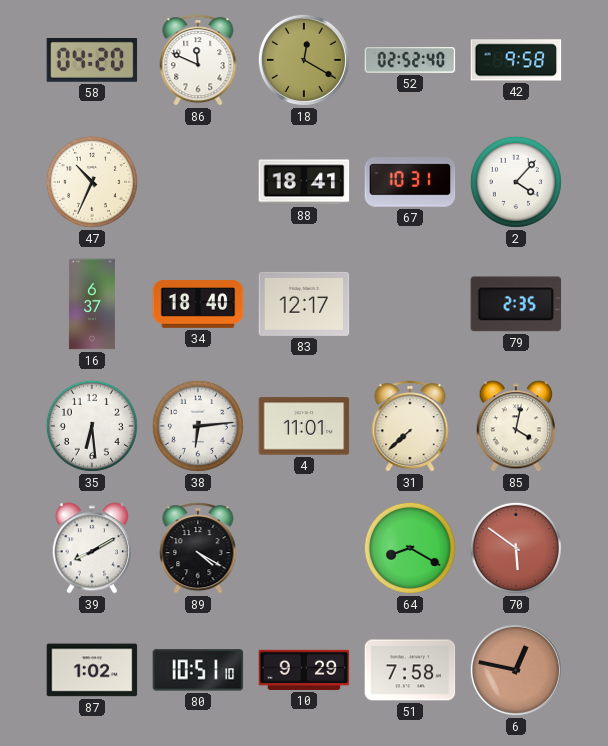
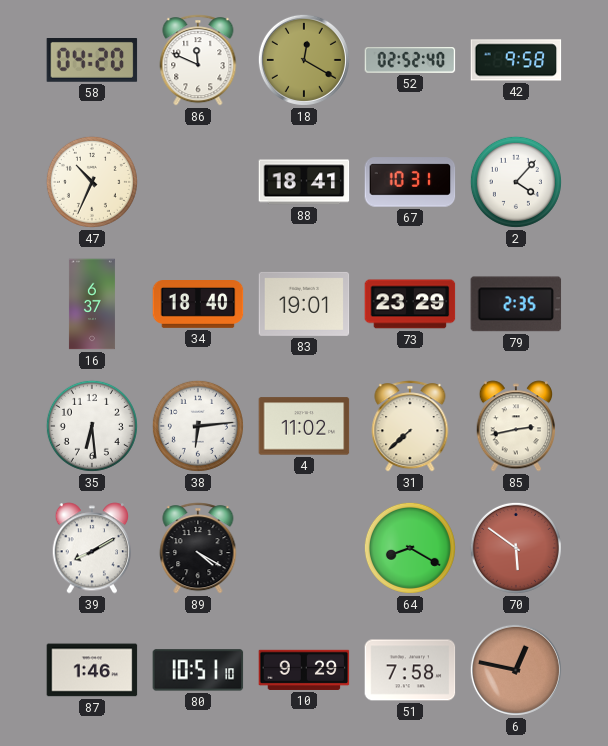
83: 12:17 -> 19:01 (304, 304)
73: none -> 23:29 (410, 304)
4: 11:01 -> 11:02 (304, 426)
85: 4:02 -> 2:43 (516, 426)
87: 1:02 -> 1:46 (92, 670)
